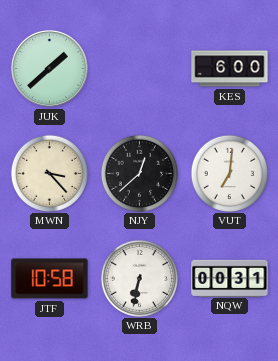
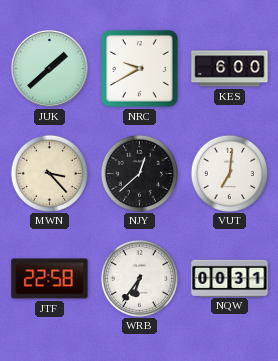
NRC: none -> 9:40 (139, 68)
JTF: 10:58 -> 22:58 (50, 279)
WRB: 6:32 -> 6:36 (139, 278)
